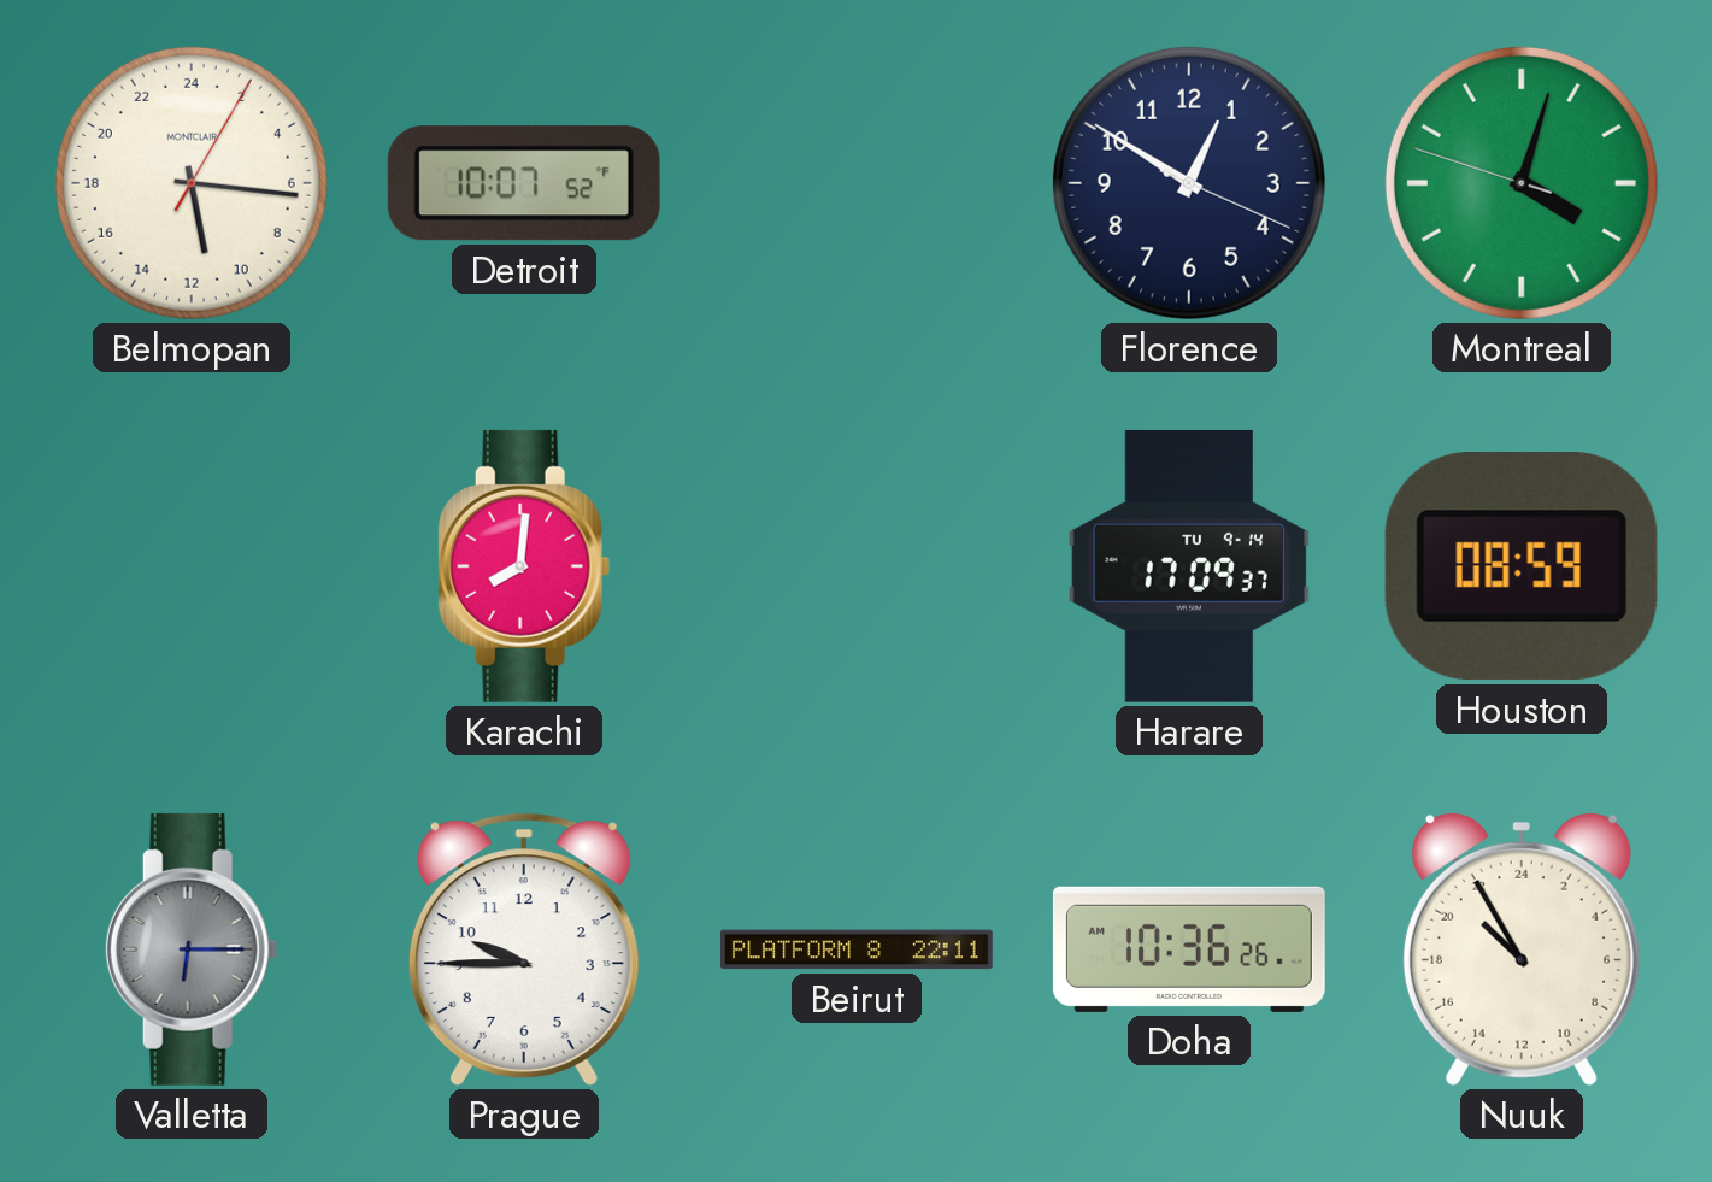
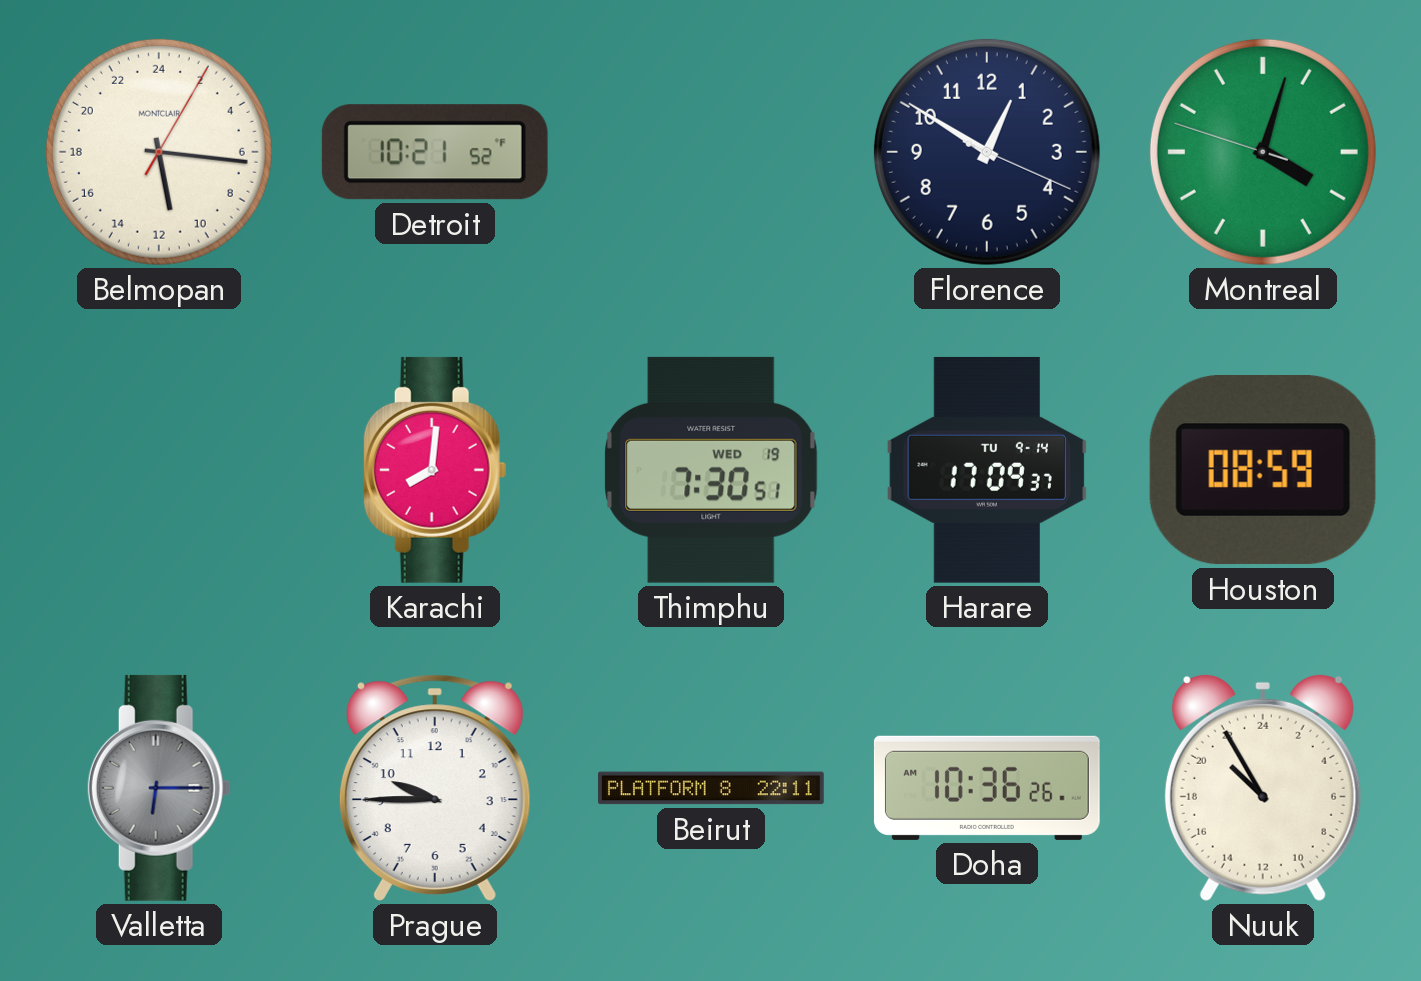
Detroit: 10:07 -> 10:21 (435, 152)
Thimphu: none -> 7:30 (711, 470)
